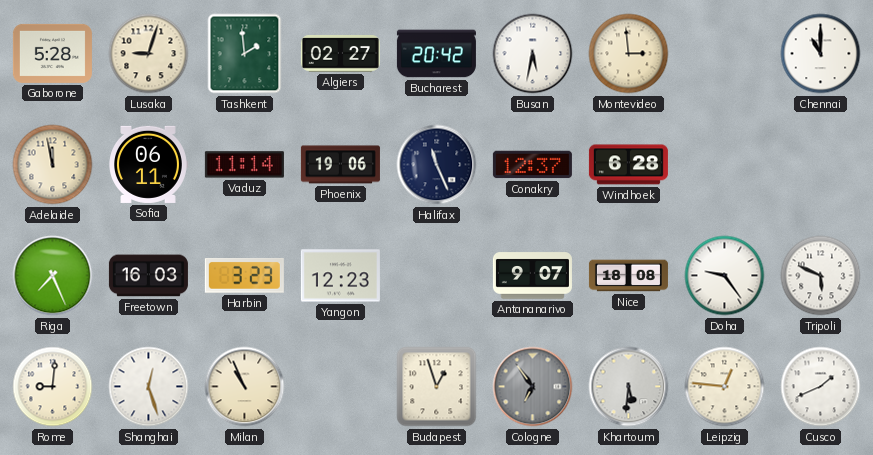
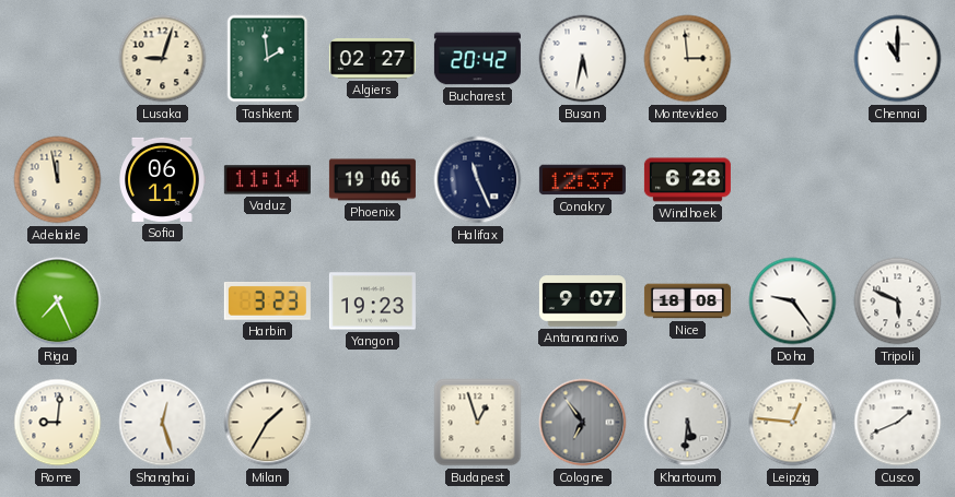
Gaborone: 5:28 -> none (52, 53)
Freetown: 16:03 -> none (148, 276)
Yangon: 12:23 -> 19:23 (372, 301)
Milan: 10:56 -> 1:35 (268, 423)
